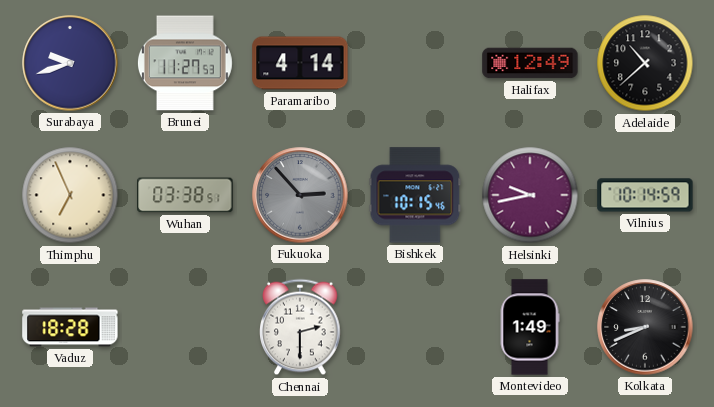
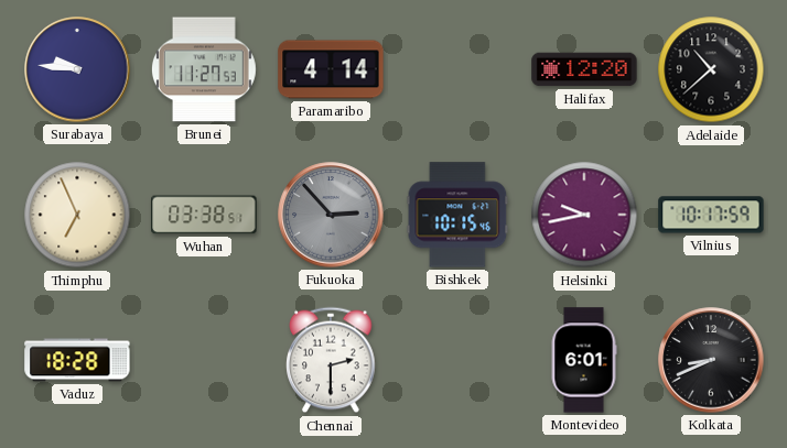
Surabaya: 9:42 -> 9:46 (77, 69)
Halifax: 12:49 -> 12:20 (584, 69)
Vilnius: 10:14 -> 10:17 (711, 215)
Montevideo: 1:49 -> 6:01 (584, 360)
